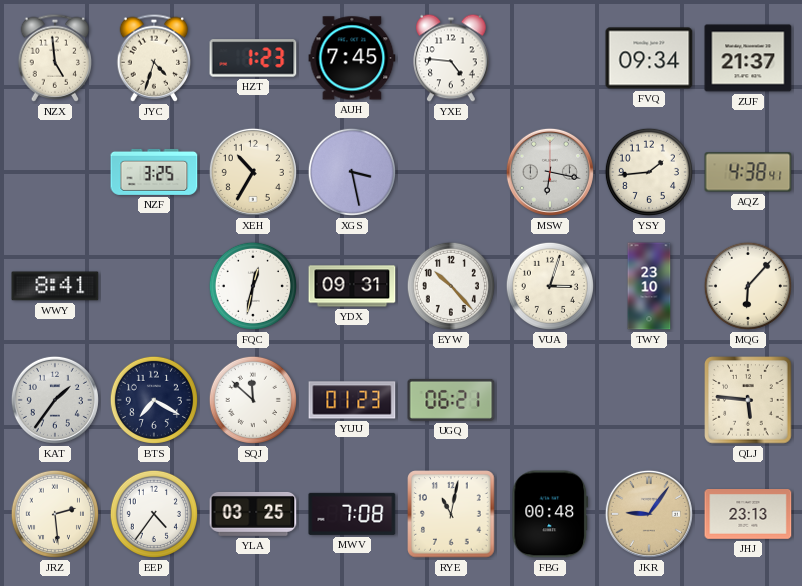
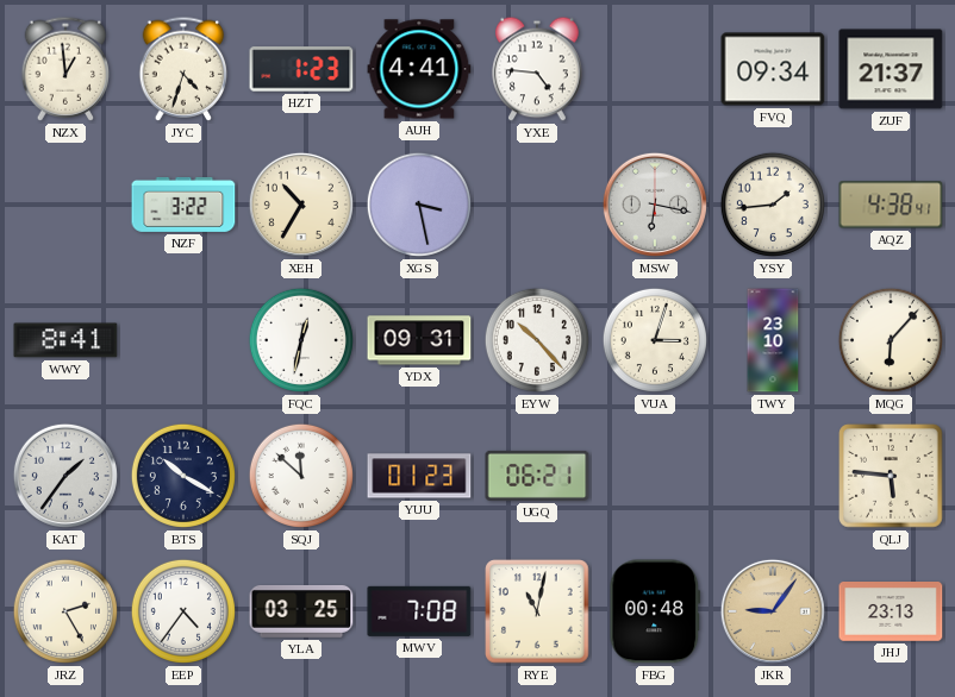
NZX: 4:59 -> 12:59 (65, 69)
AUH: 7:45 -> 4:41 (419, 69)
NZF: 3:25 -> 3:22 (183, 205)
BTS: 7:20 -> 10:20 (183, 476)
JRZ: 2:29 -> 2:25 (65, 611)
